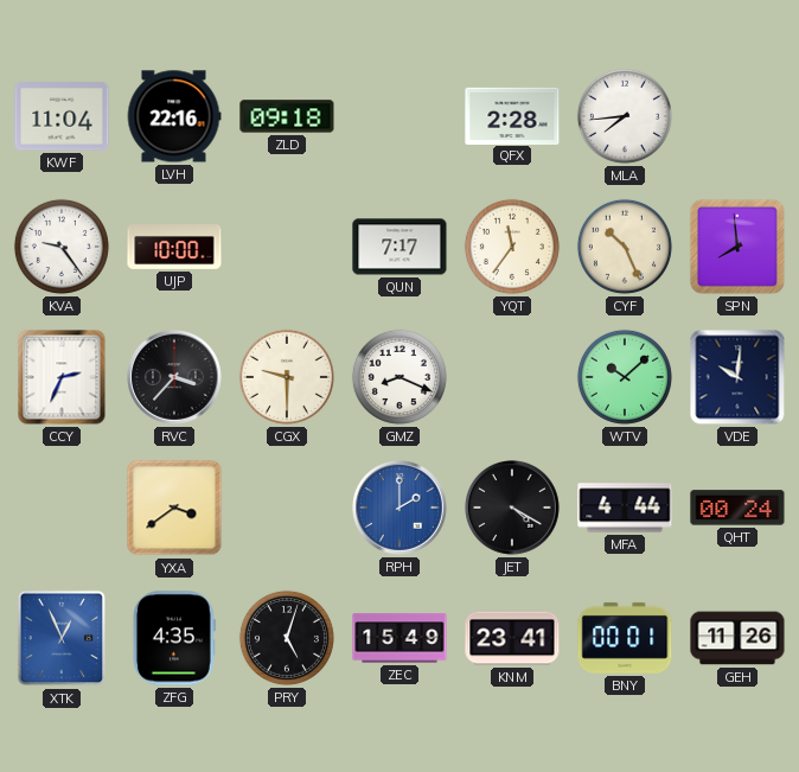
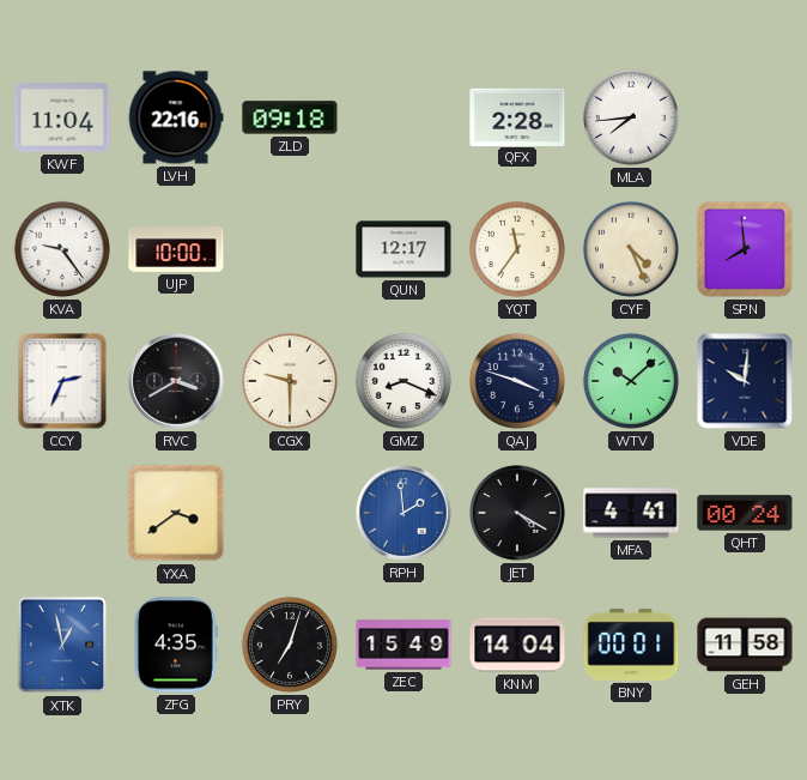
QUN: 7:17 -> 12:17 (403, 249)
CYF: 10:26 -> 4:26 (631, 249)
RVC: 3:37 -> 3:40 (177, 382)
QAJ: none -> 3:48 (517, 381)
RPH: 2:00 -> 1:59 (405, 514)
MFA: 4:44 -> 4:41 (631, 513)
XTK: 12:56 -> 12:58 (61, 645)
PRY: 5:03 -> 7:03 (290, 645)
KNM: 23:41 -> 14:04 (517, 645)
GEH: 11:26 -> 11:58 (745, 645)
